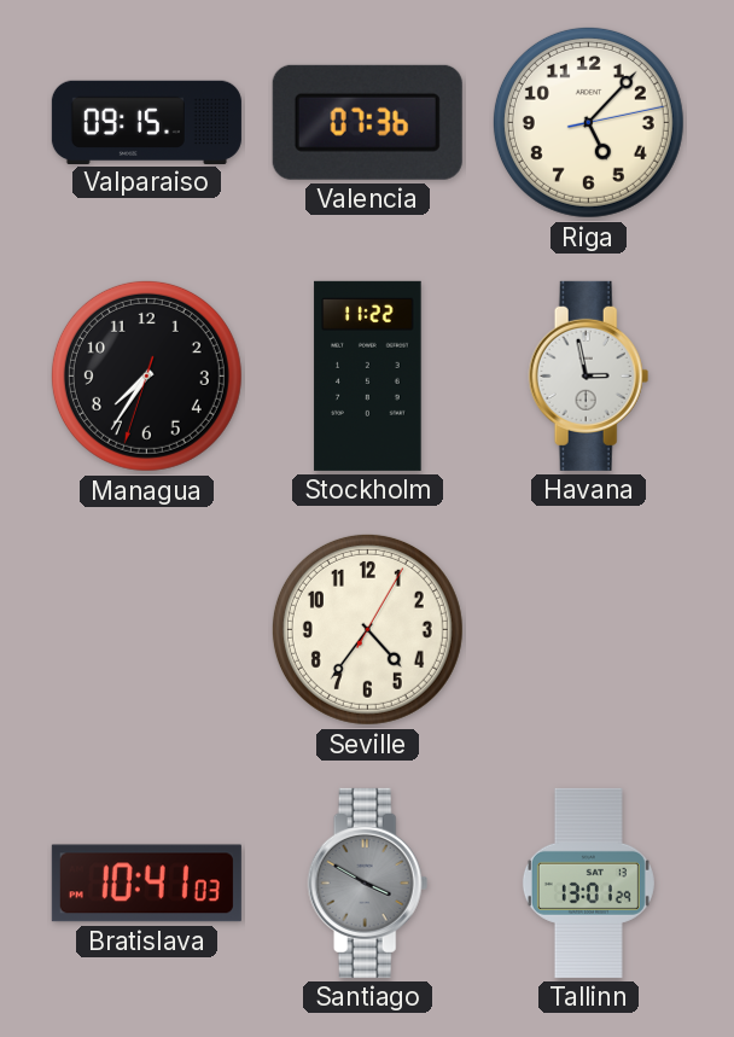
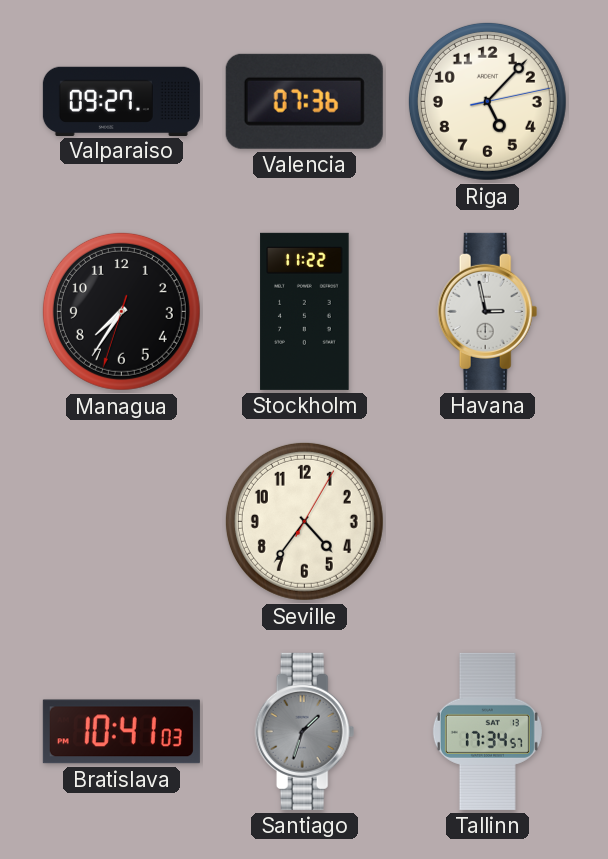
Valparaiso: 09:15 -> 09:27 (121, 101)
Santiago: 3:50 -> 1:33 (305, 731)
Tallinn: 13:01 -> 17:34 (487, 731)
